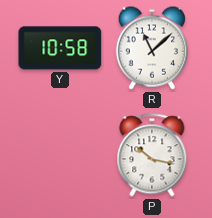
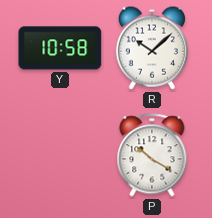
R: 11:08 -> 10:08 (151, 48)
P: 10:17 -> 10:20 (152, 155)
